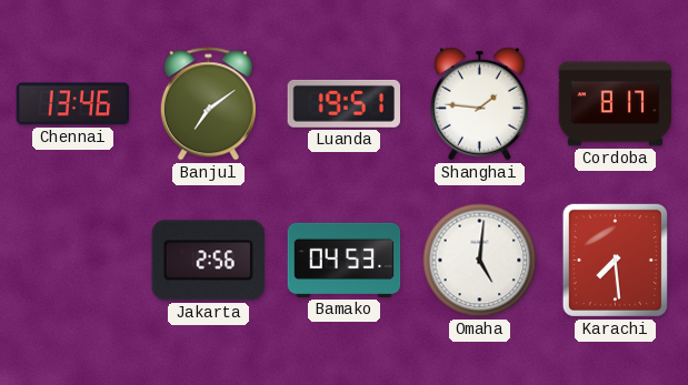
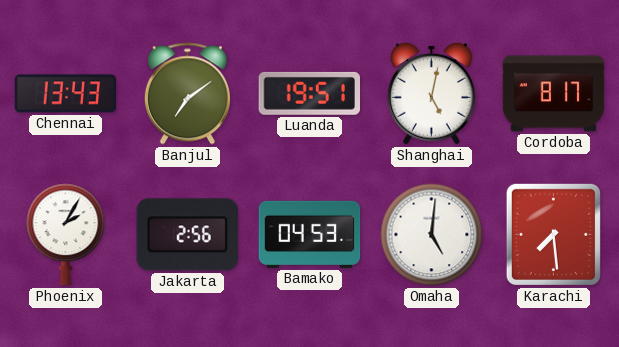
Chennai: 13:46 -> 13:43 (66, 94)
Shanghai: 1:46 -> 5:02 (431, 93)
Phoenix: none -> 2:05 (66, 235)
